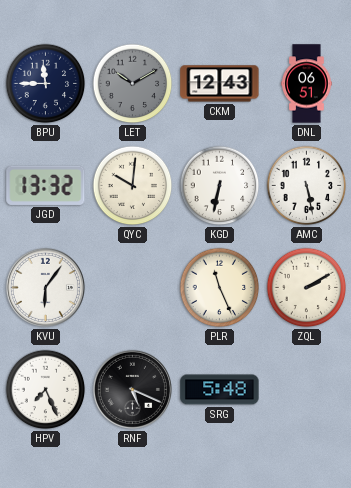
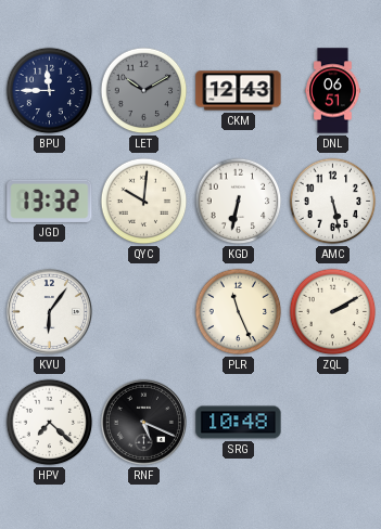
HPV: 7:26 -> 7:22 (50, 423)
SRG: 5:48 -> 10:48 (239, 423)
